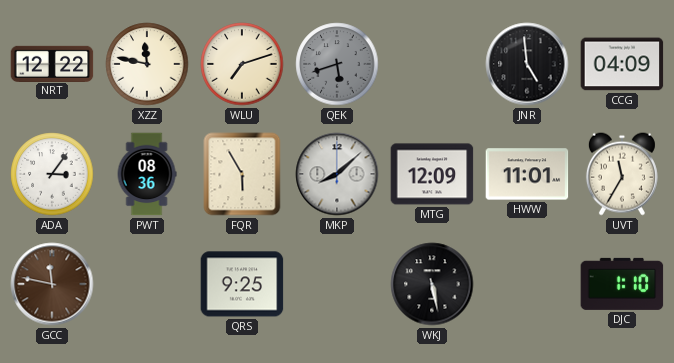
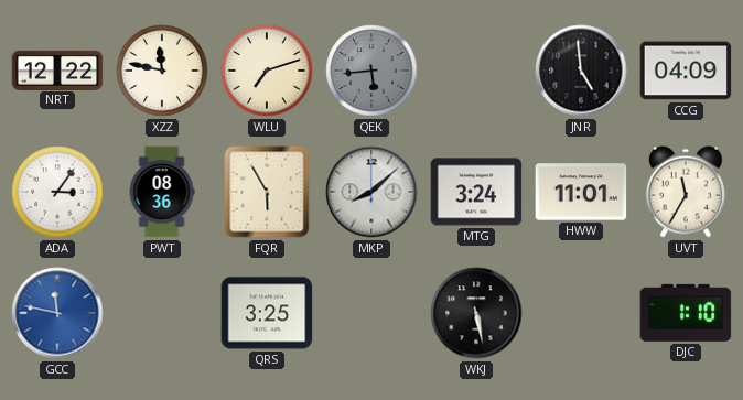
QEK: 5:42 -> 5:44 (371, 71)
MTG: 12:09 -> 3:24 (476, 192)
GCC dial: brown -> blue (57, 313)
QRS: 9:25 -> 3:25 (267, 313)
